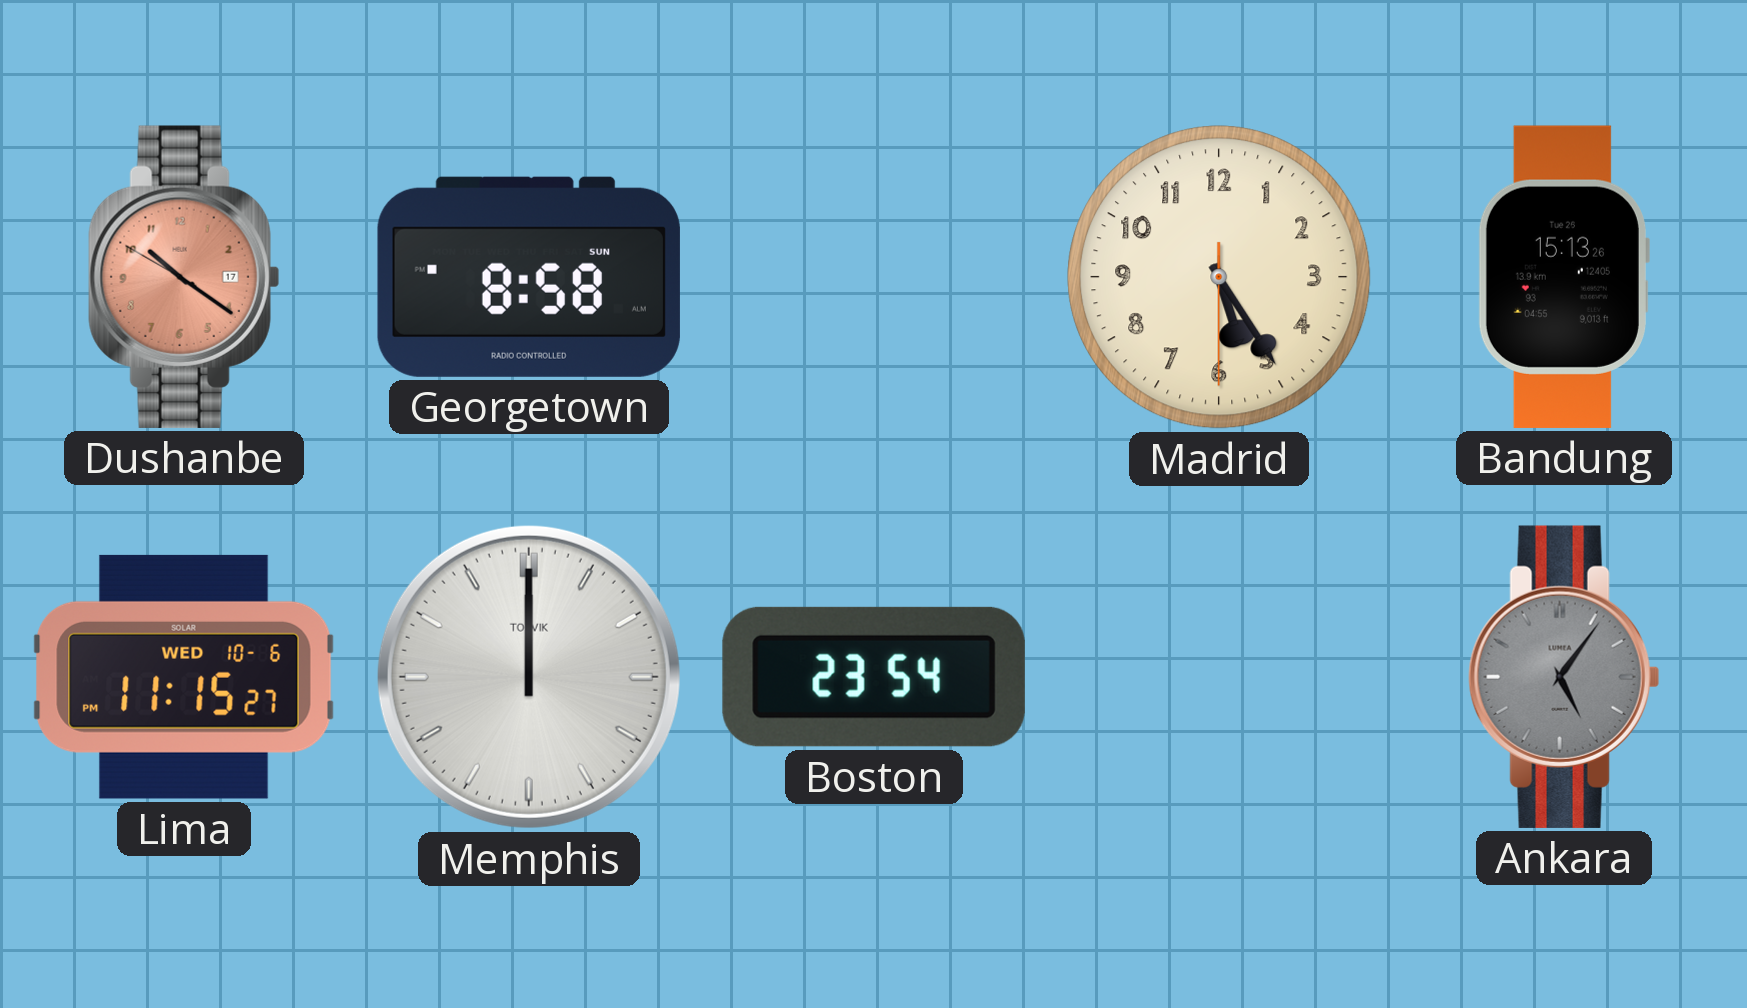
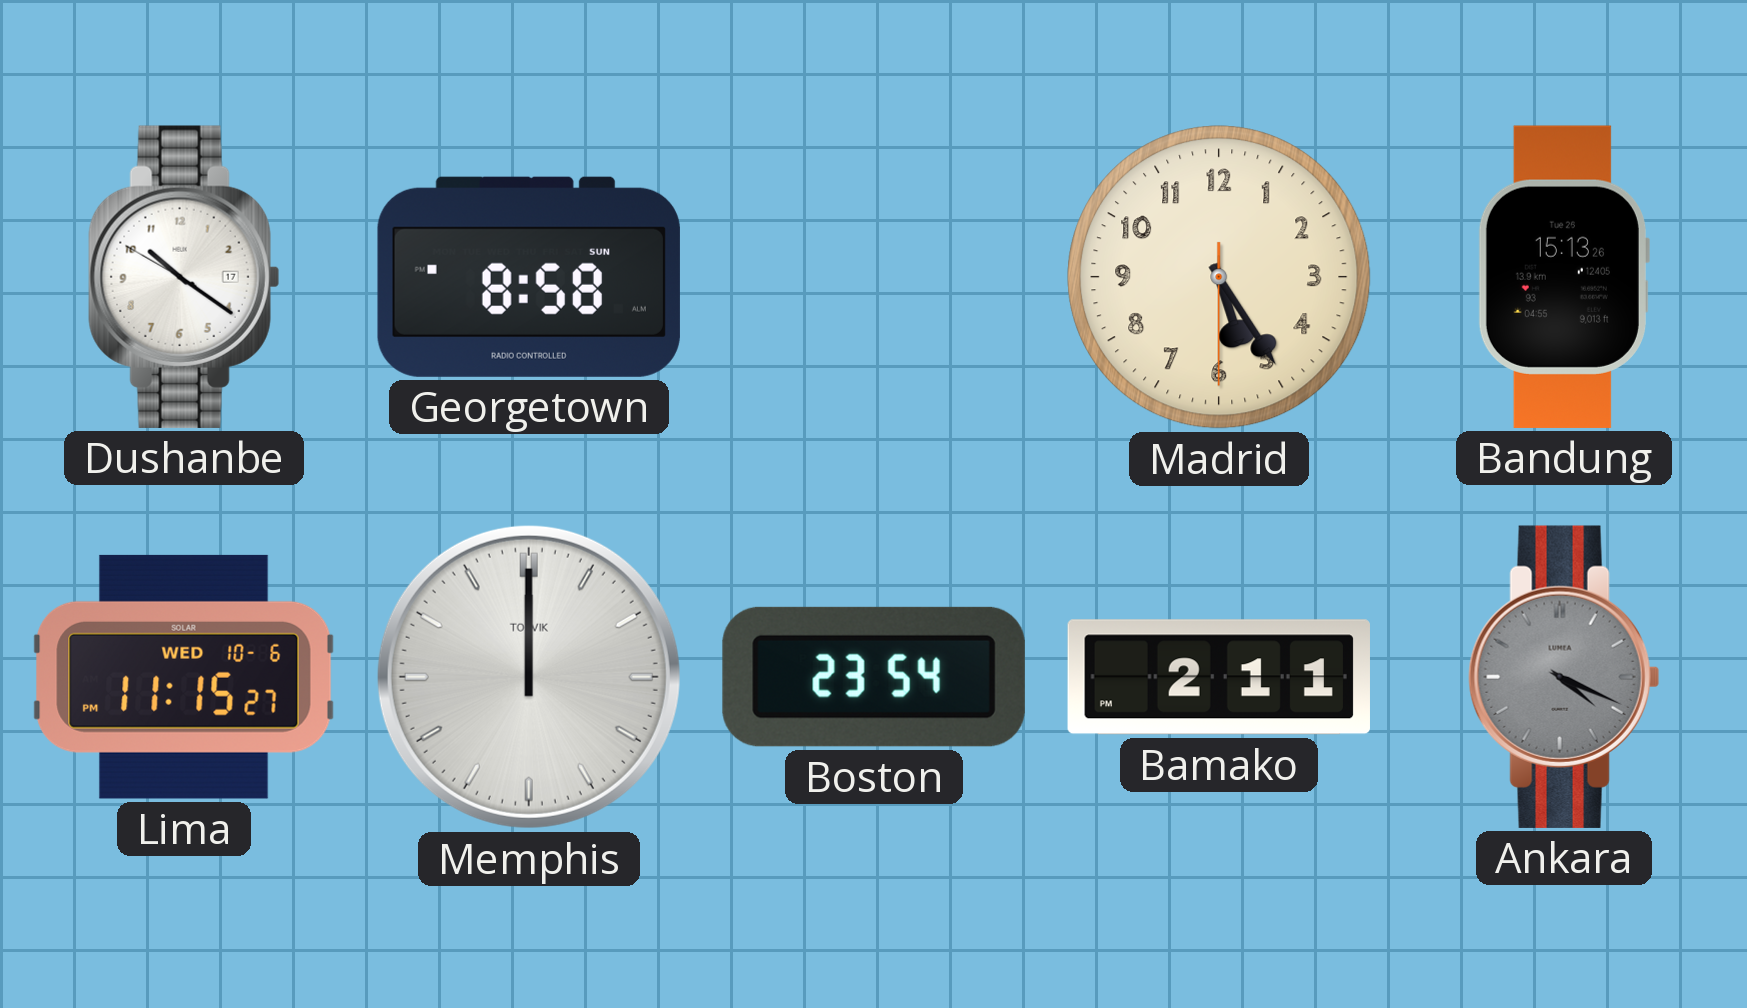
Dushanbe dial: salmon -> white (184, 277)
Bamako: none -> 2:11 (1219, 677)
Ankara: 5:06 -> 4:19 (1564, 677)
